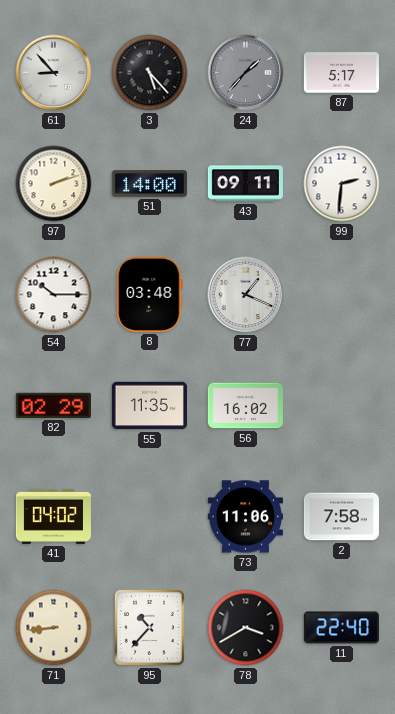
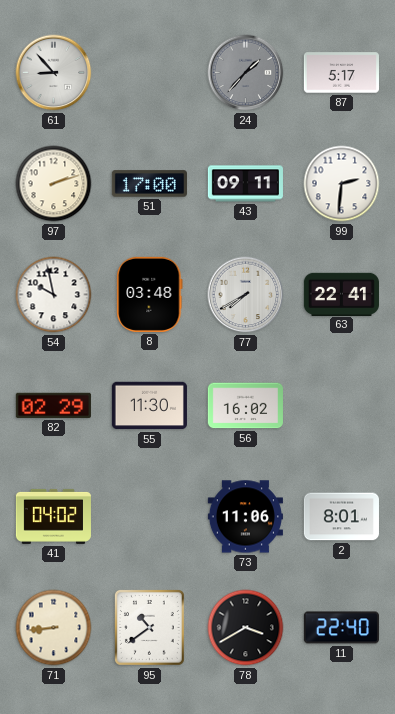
3: 5:23 -> none (150, 73)
51: 14:00 -> 17:00 (149, 184)
54: 10:15 -> 9:58 (54, 295)
77: 1:19 -> 7:40 (246, 295)
63: none -> 22:41 (341, 294)
55: 11:35 -> 11:30 (149, 406)
2: 7:58 -> 8:01 (341, 517)
95: 10:37 -> 10:39 (149, 627)
